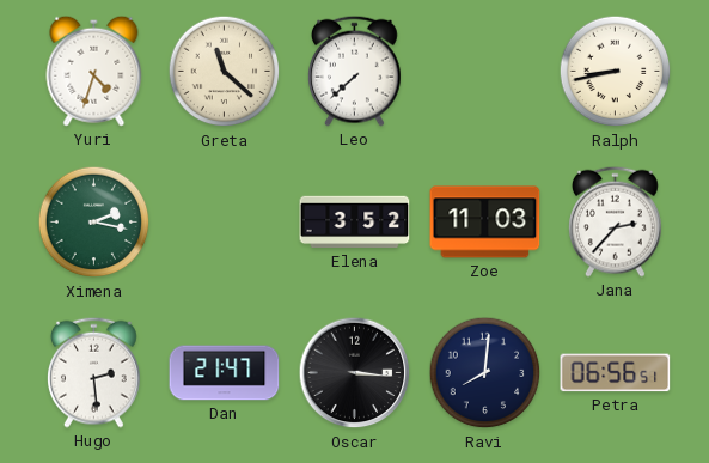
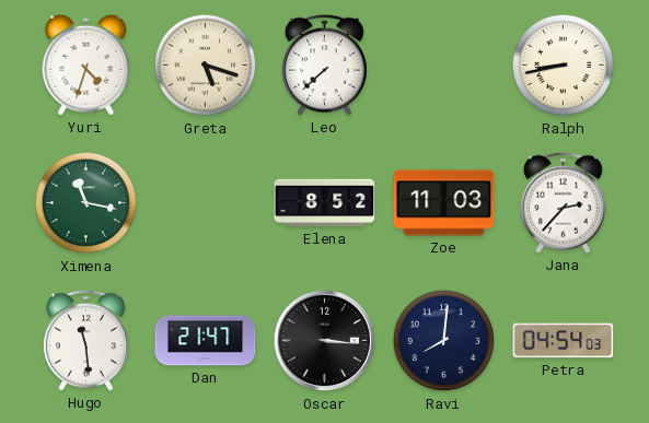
Greta: 11:22 -> 5:18 (206, 66)
Ximena: 2:17 -> 11:17 (86, 203)
Elena: 3:52 -> 8:52 (325, 203)
Hugo: 2:29 -> 11:29 (86, 340)
Petra: 06:56 -> 04:54 (564, 341)
